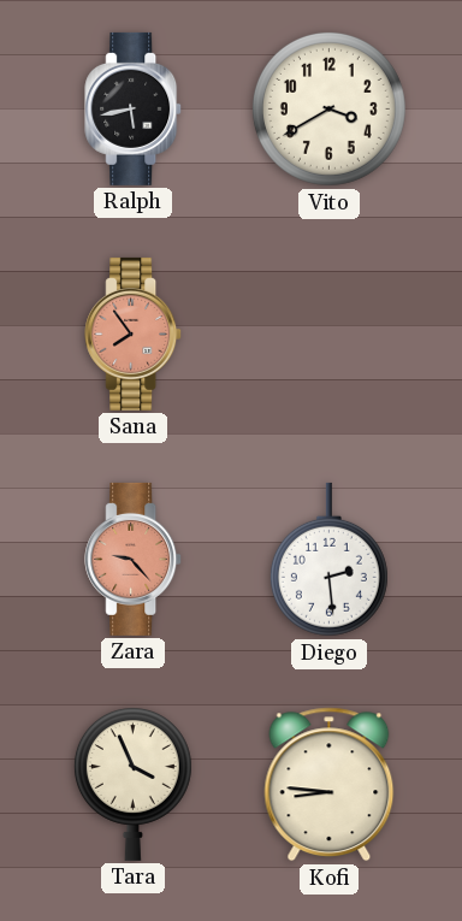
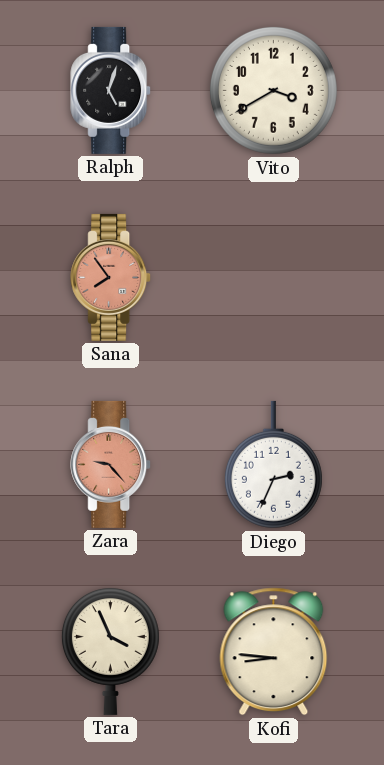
Ralph: 5:43 -> 5:03 (111, 90)
Diego: 2:29 -> 2:34 (273, 465)
